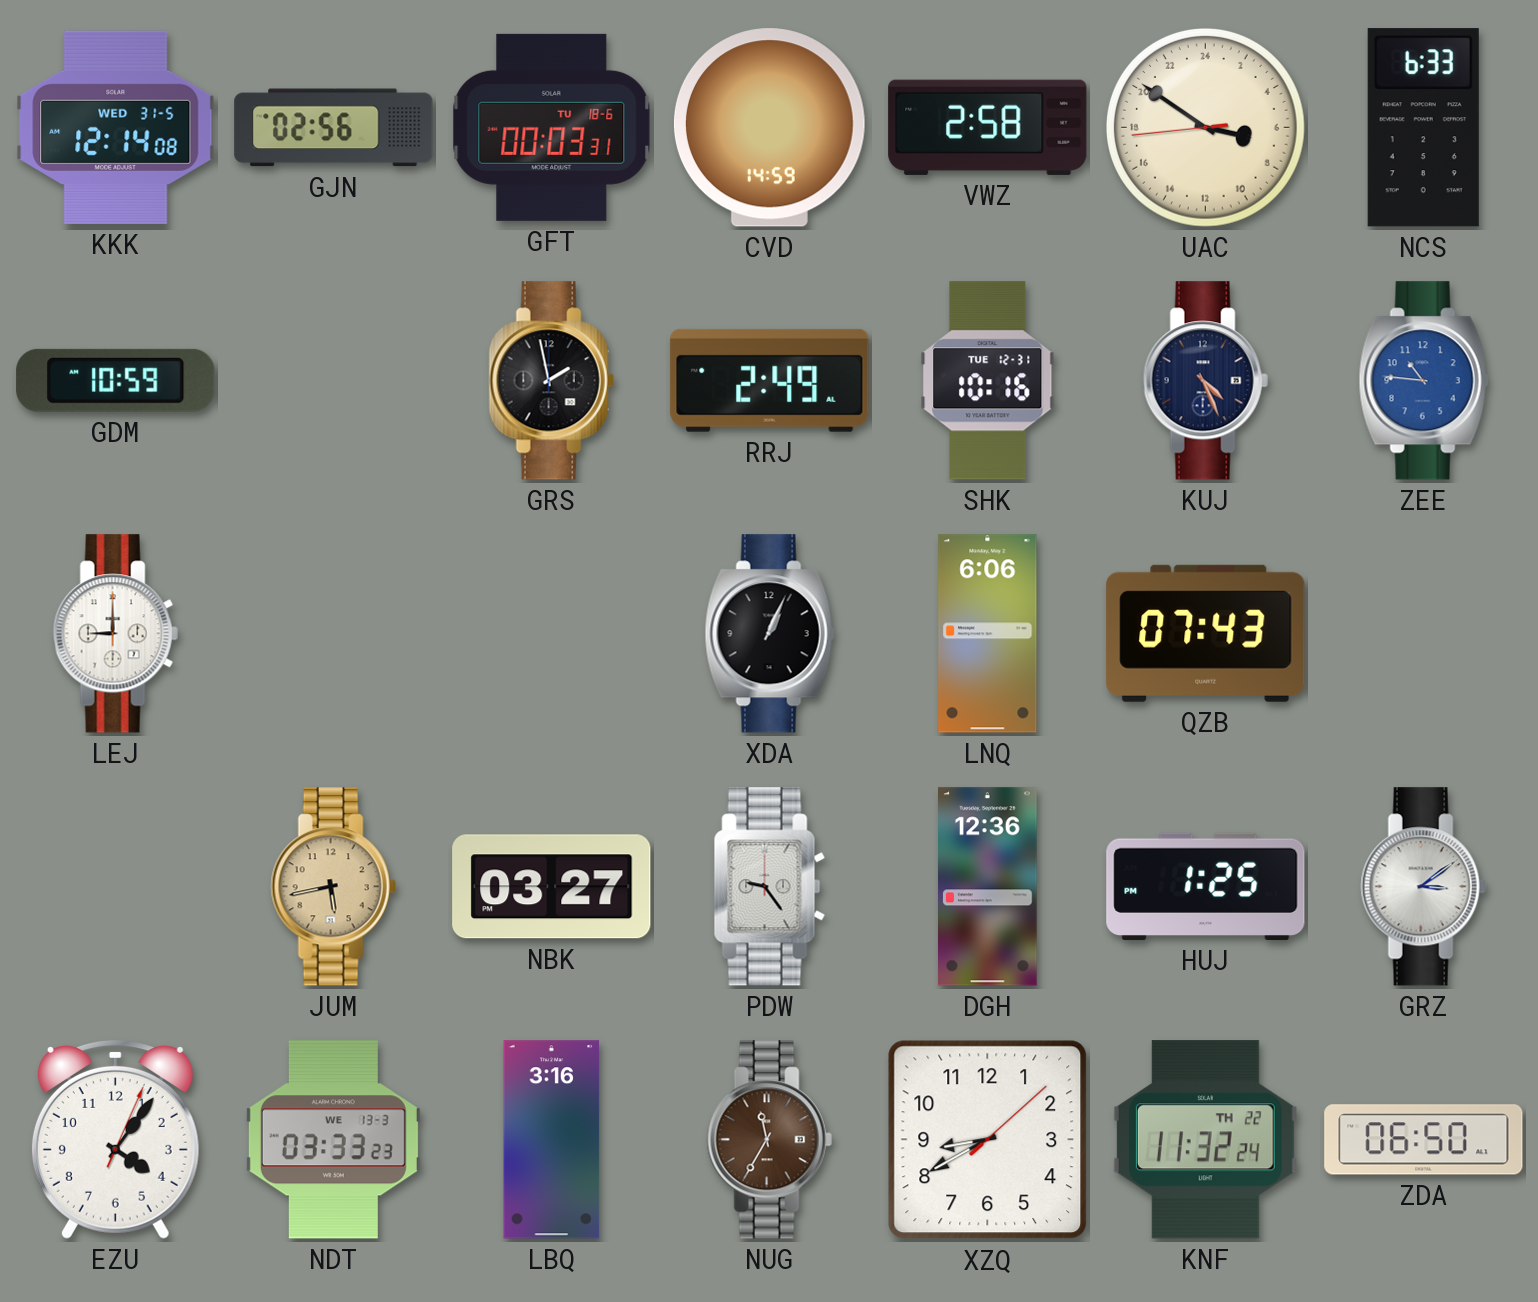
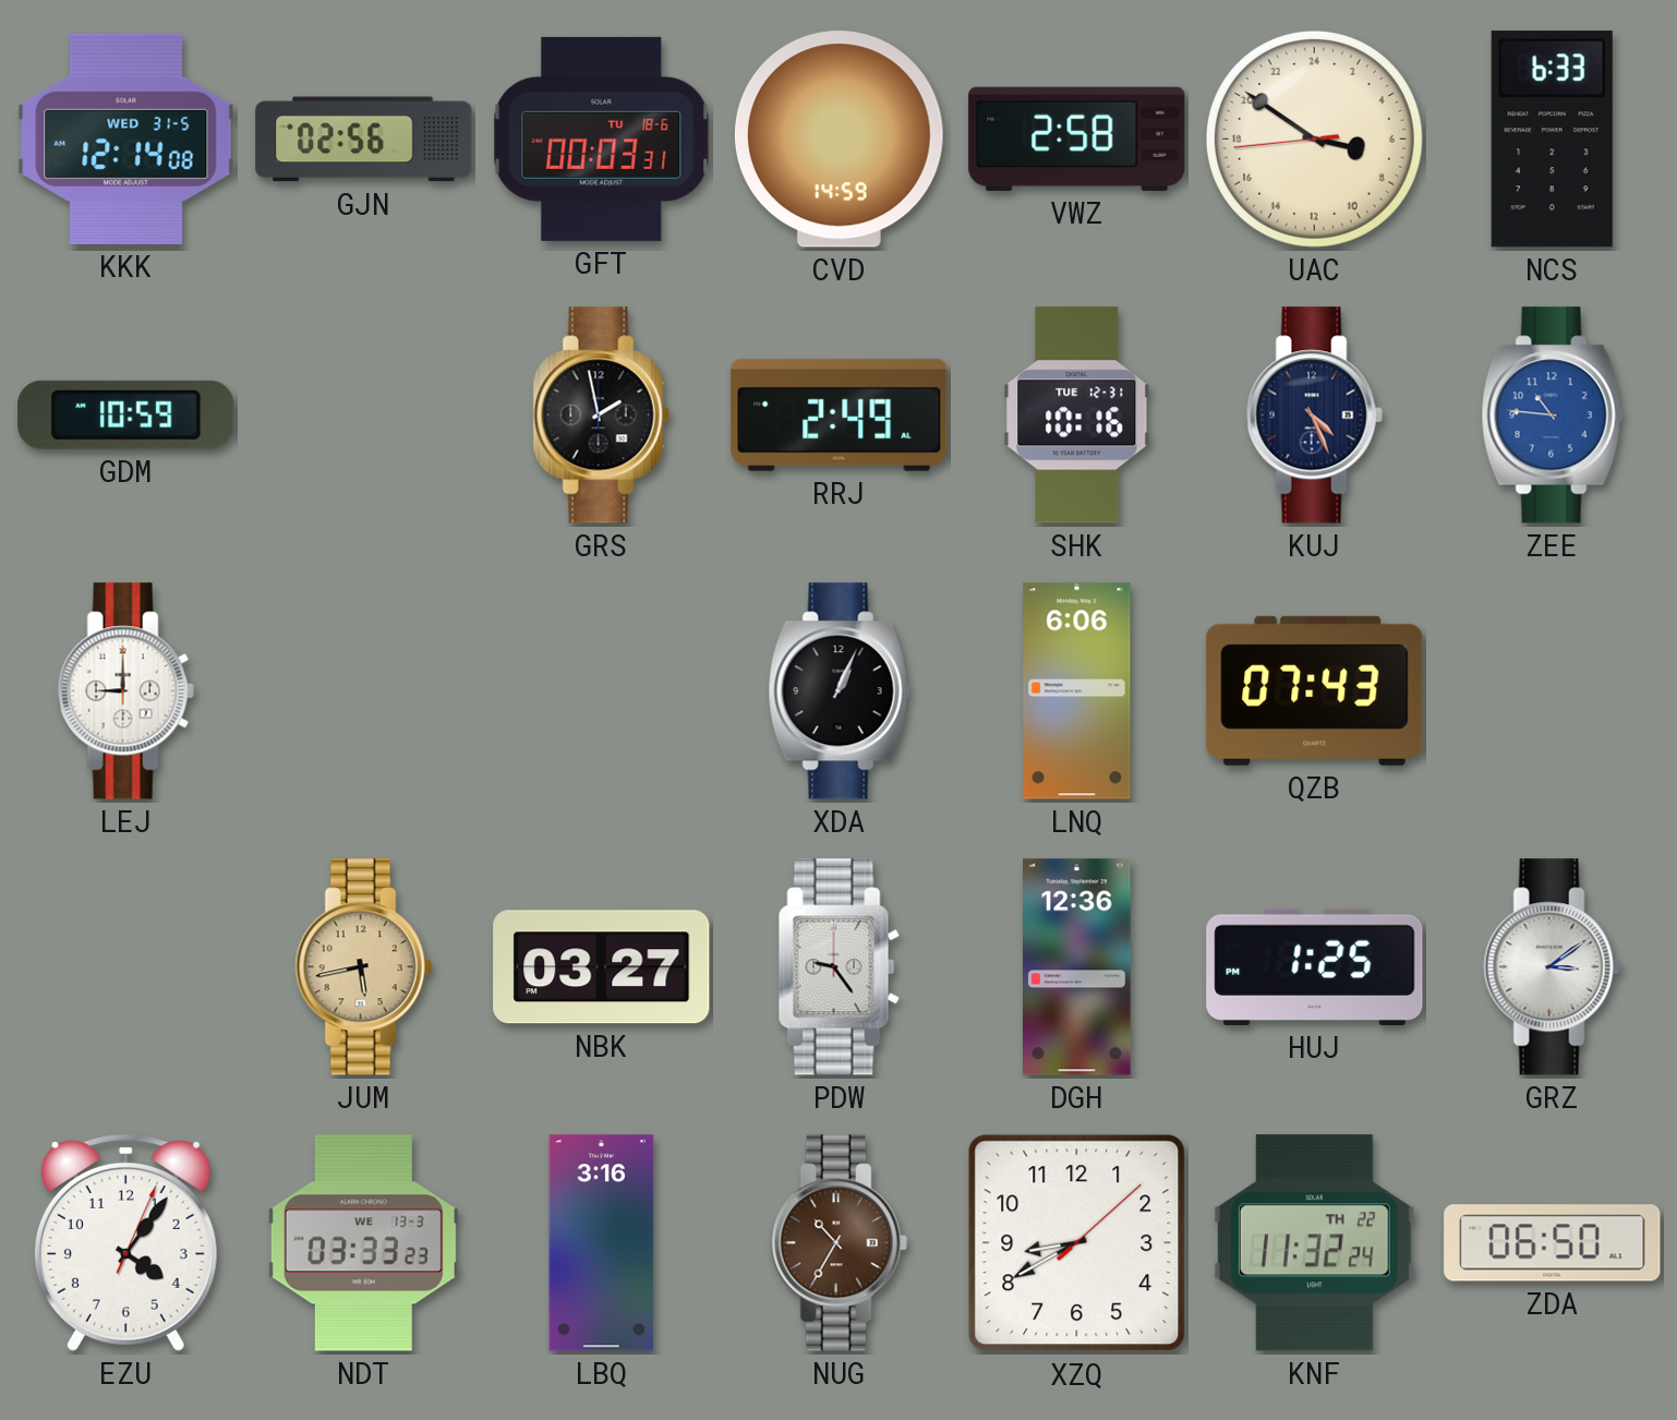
NUG: 11:35 -> 10:35 (838, 1243)
